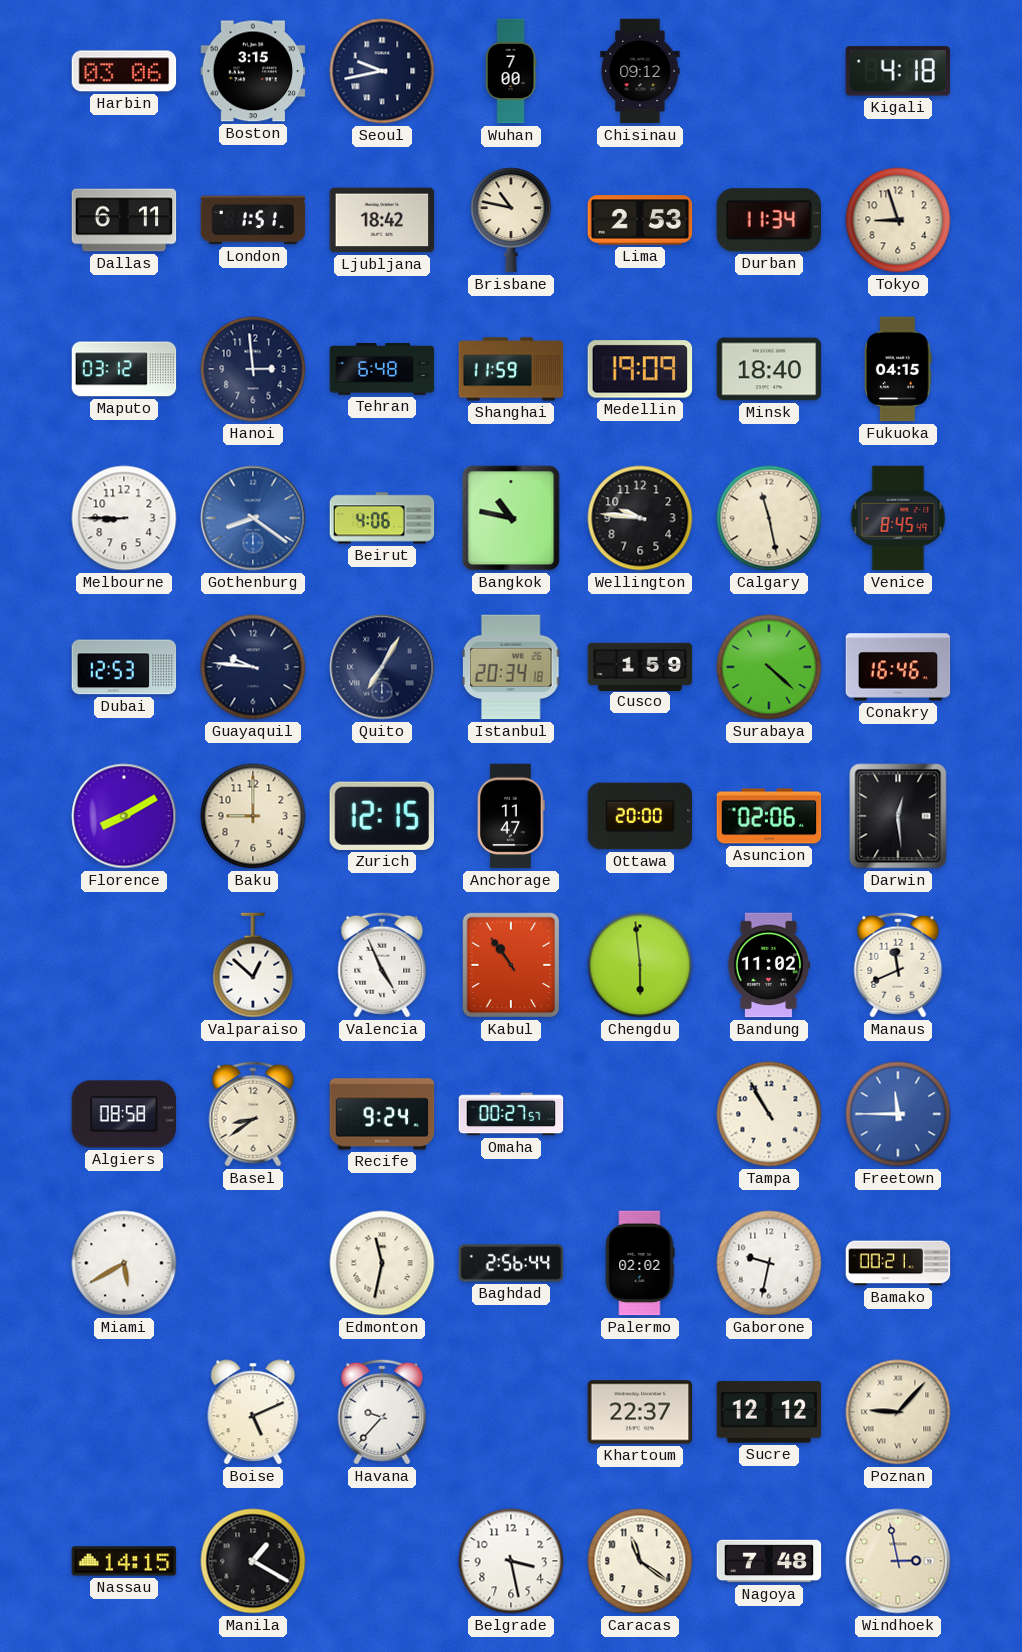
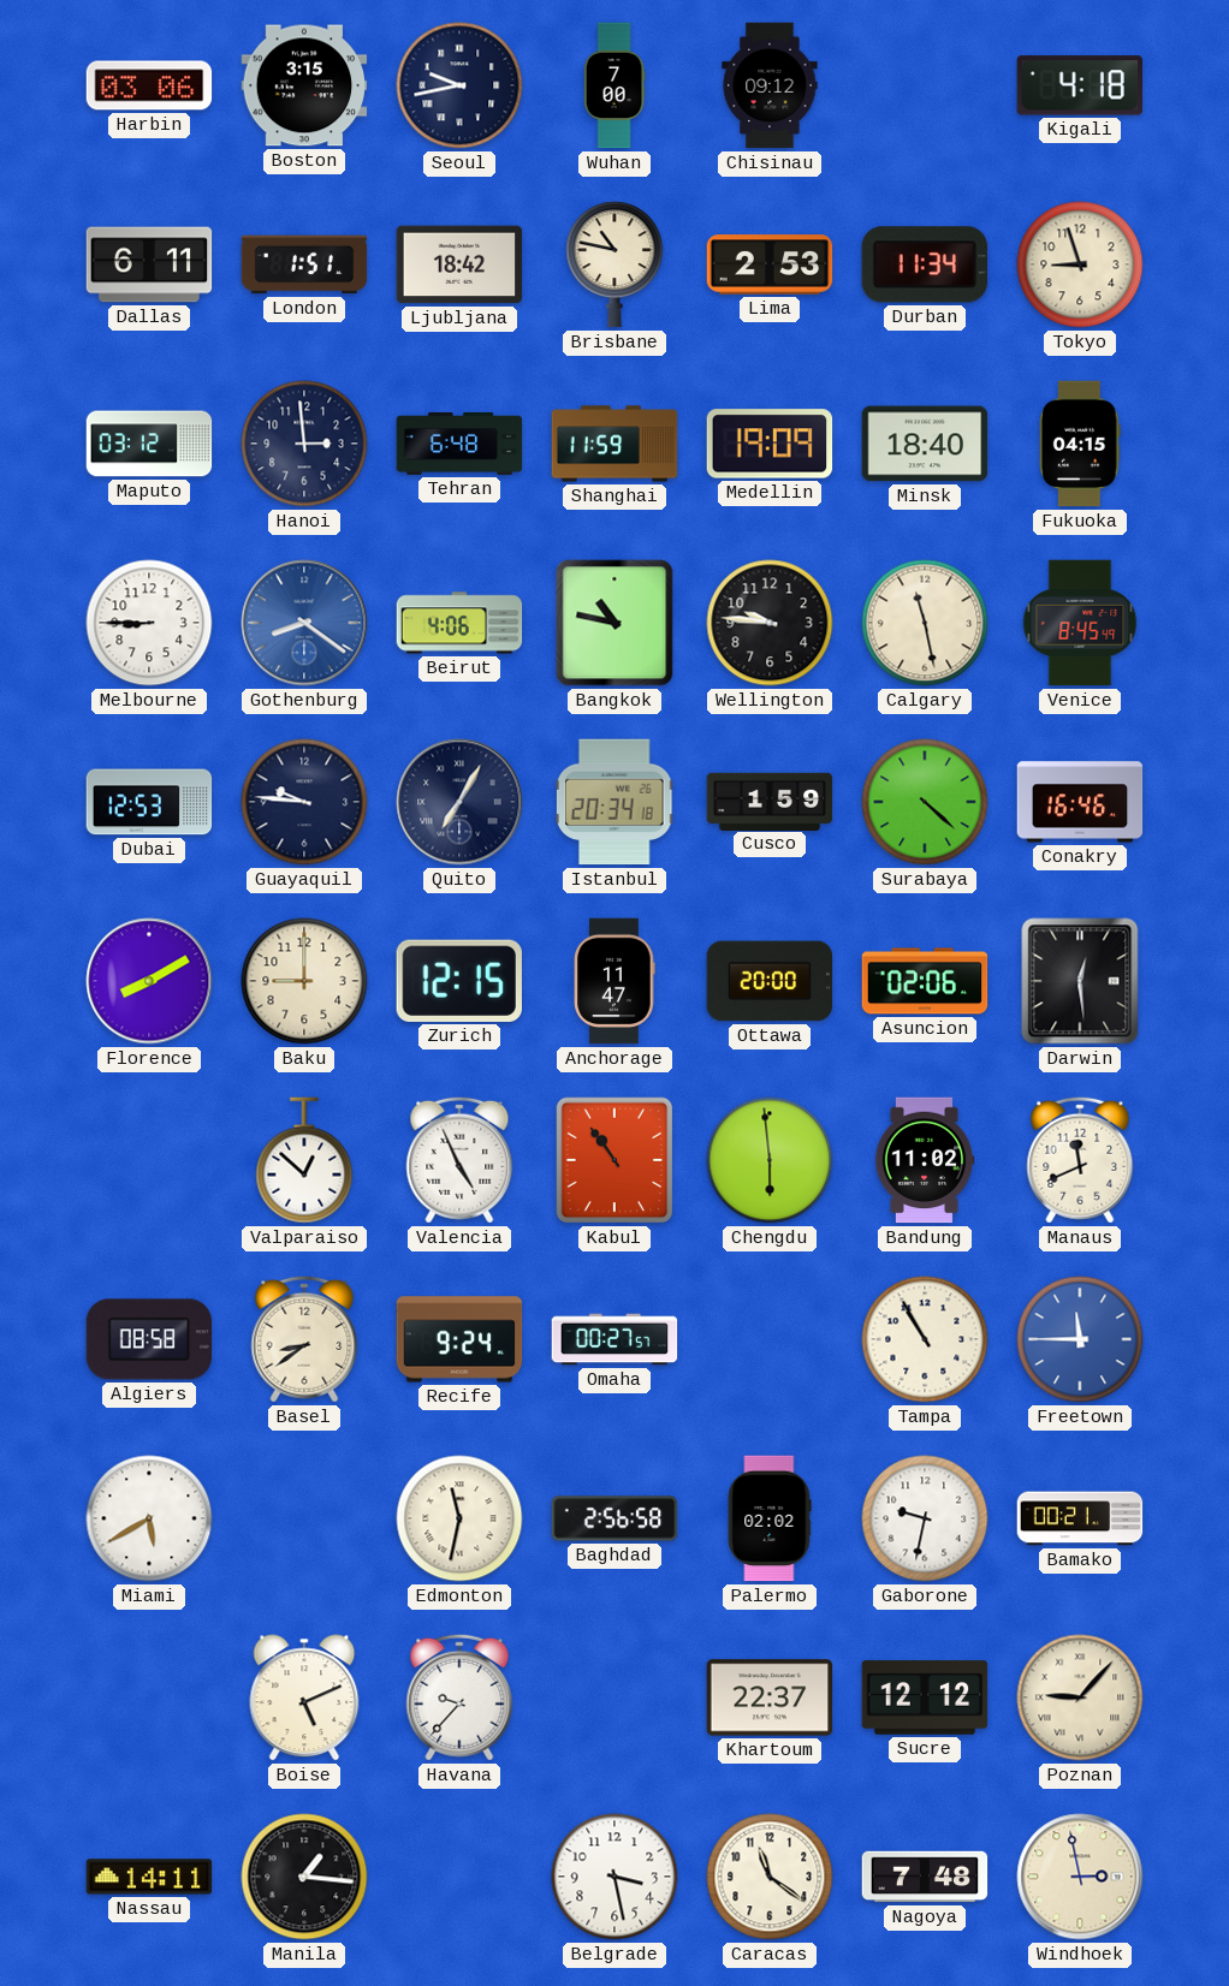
Baghdad: 2:56:44 -> 2:56:58 (614, 1518)
Nassau: 14:15 -> 14:11 (149, 1877)
Manila: 1:20 -> 1:16 (304, 1877)
